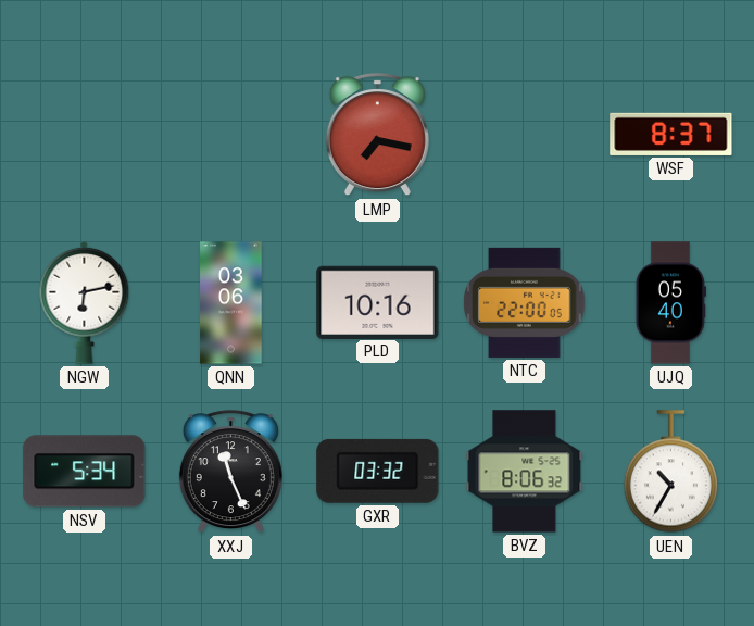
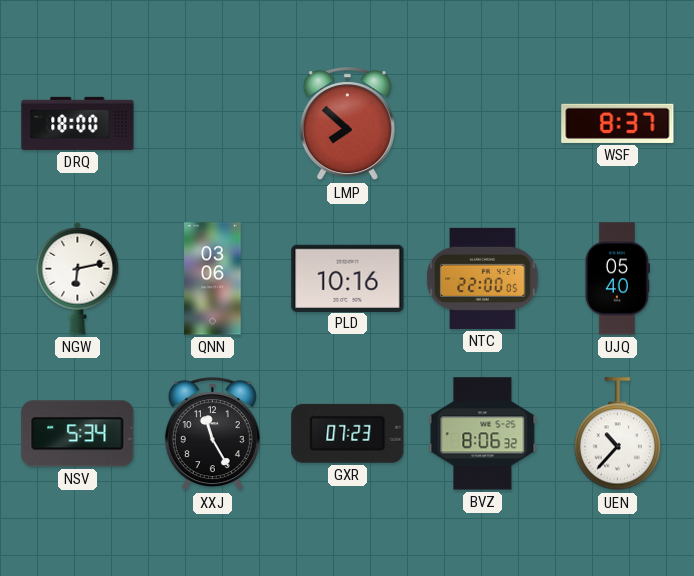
DRQ: none -> 18:00 (78, 123)
LMP: 7:17 -> 7:52 (347, 124)
XXJ: 11:26 -> 11:25 (212, 434)
GXR: 03:32 -> 07:23 (348, 433)
UEN: 10:35 -> 10:37 (617, 434)
